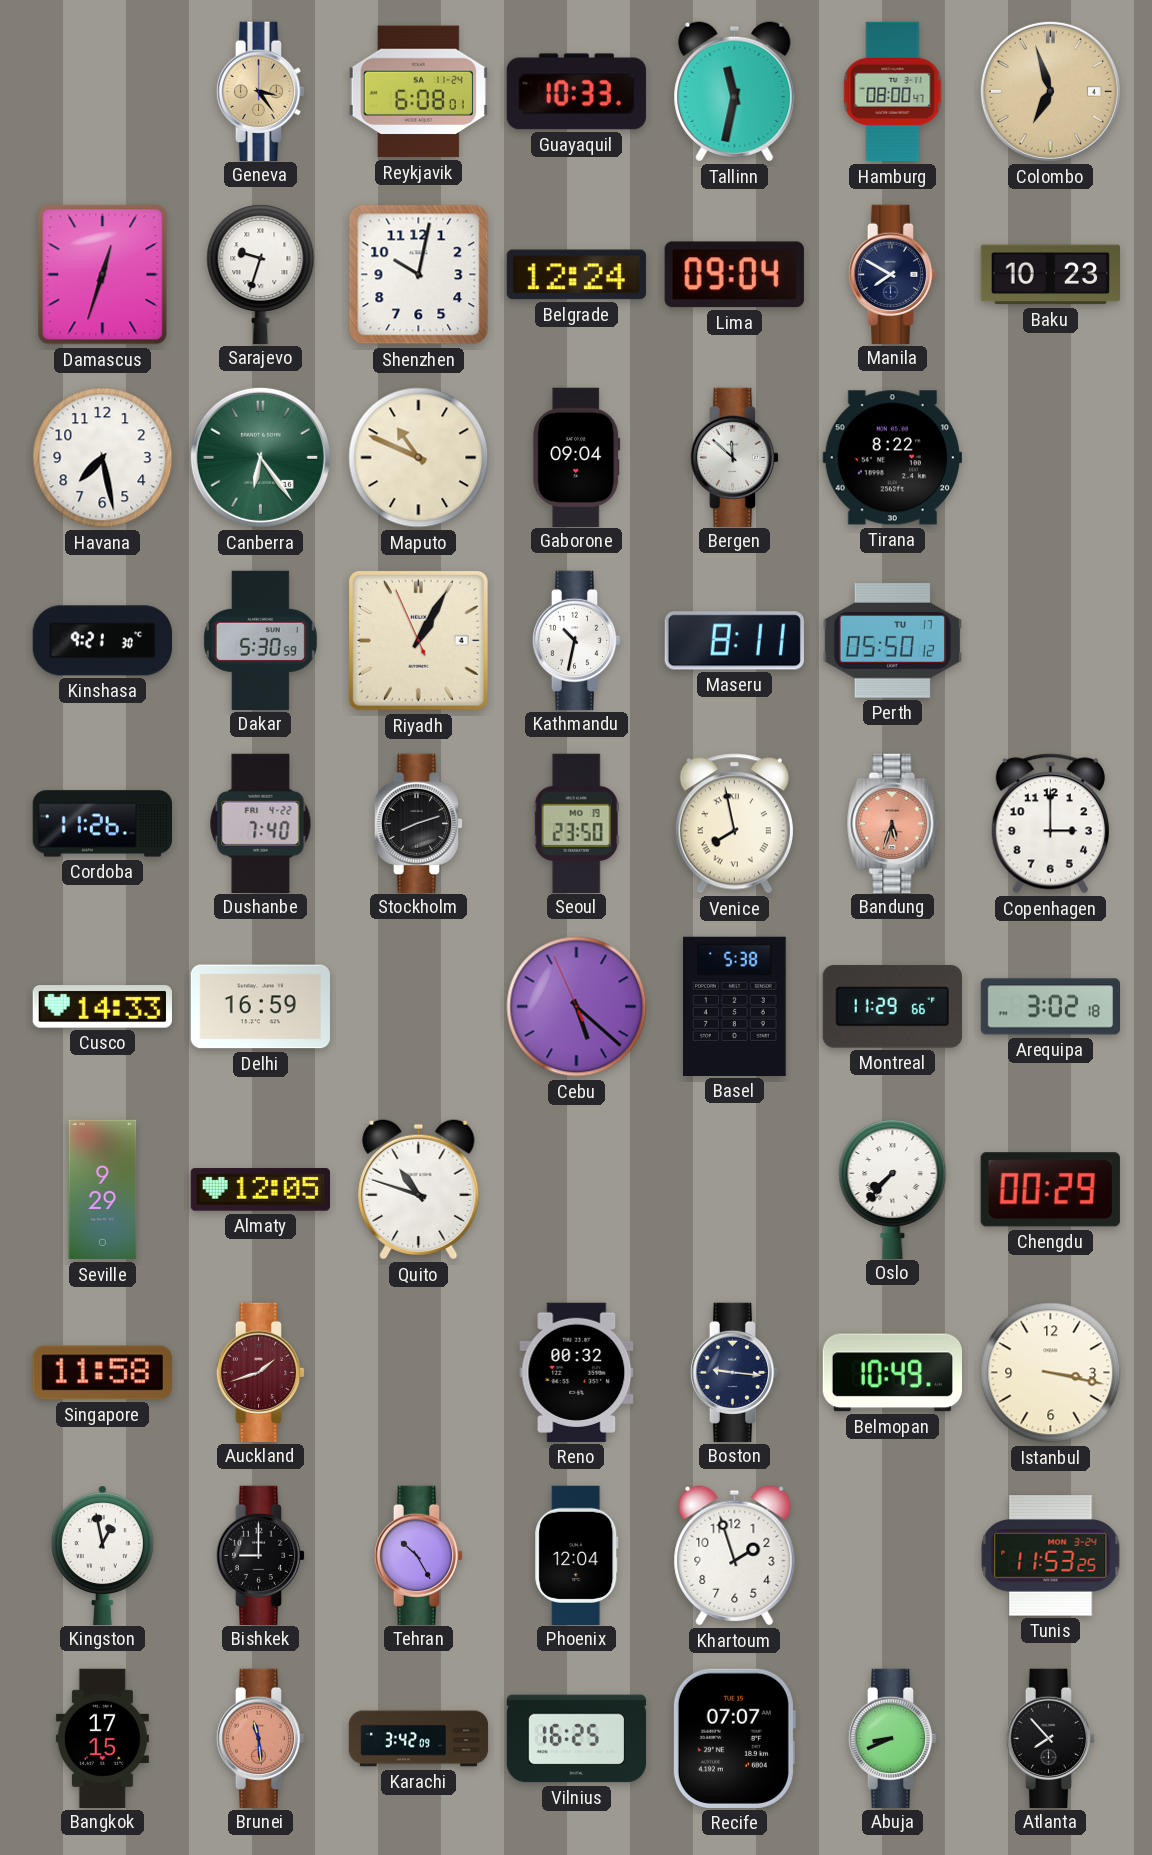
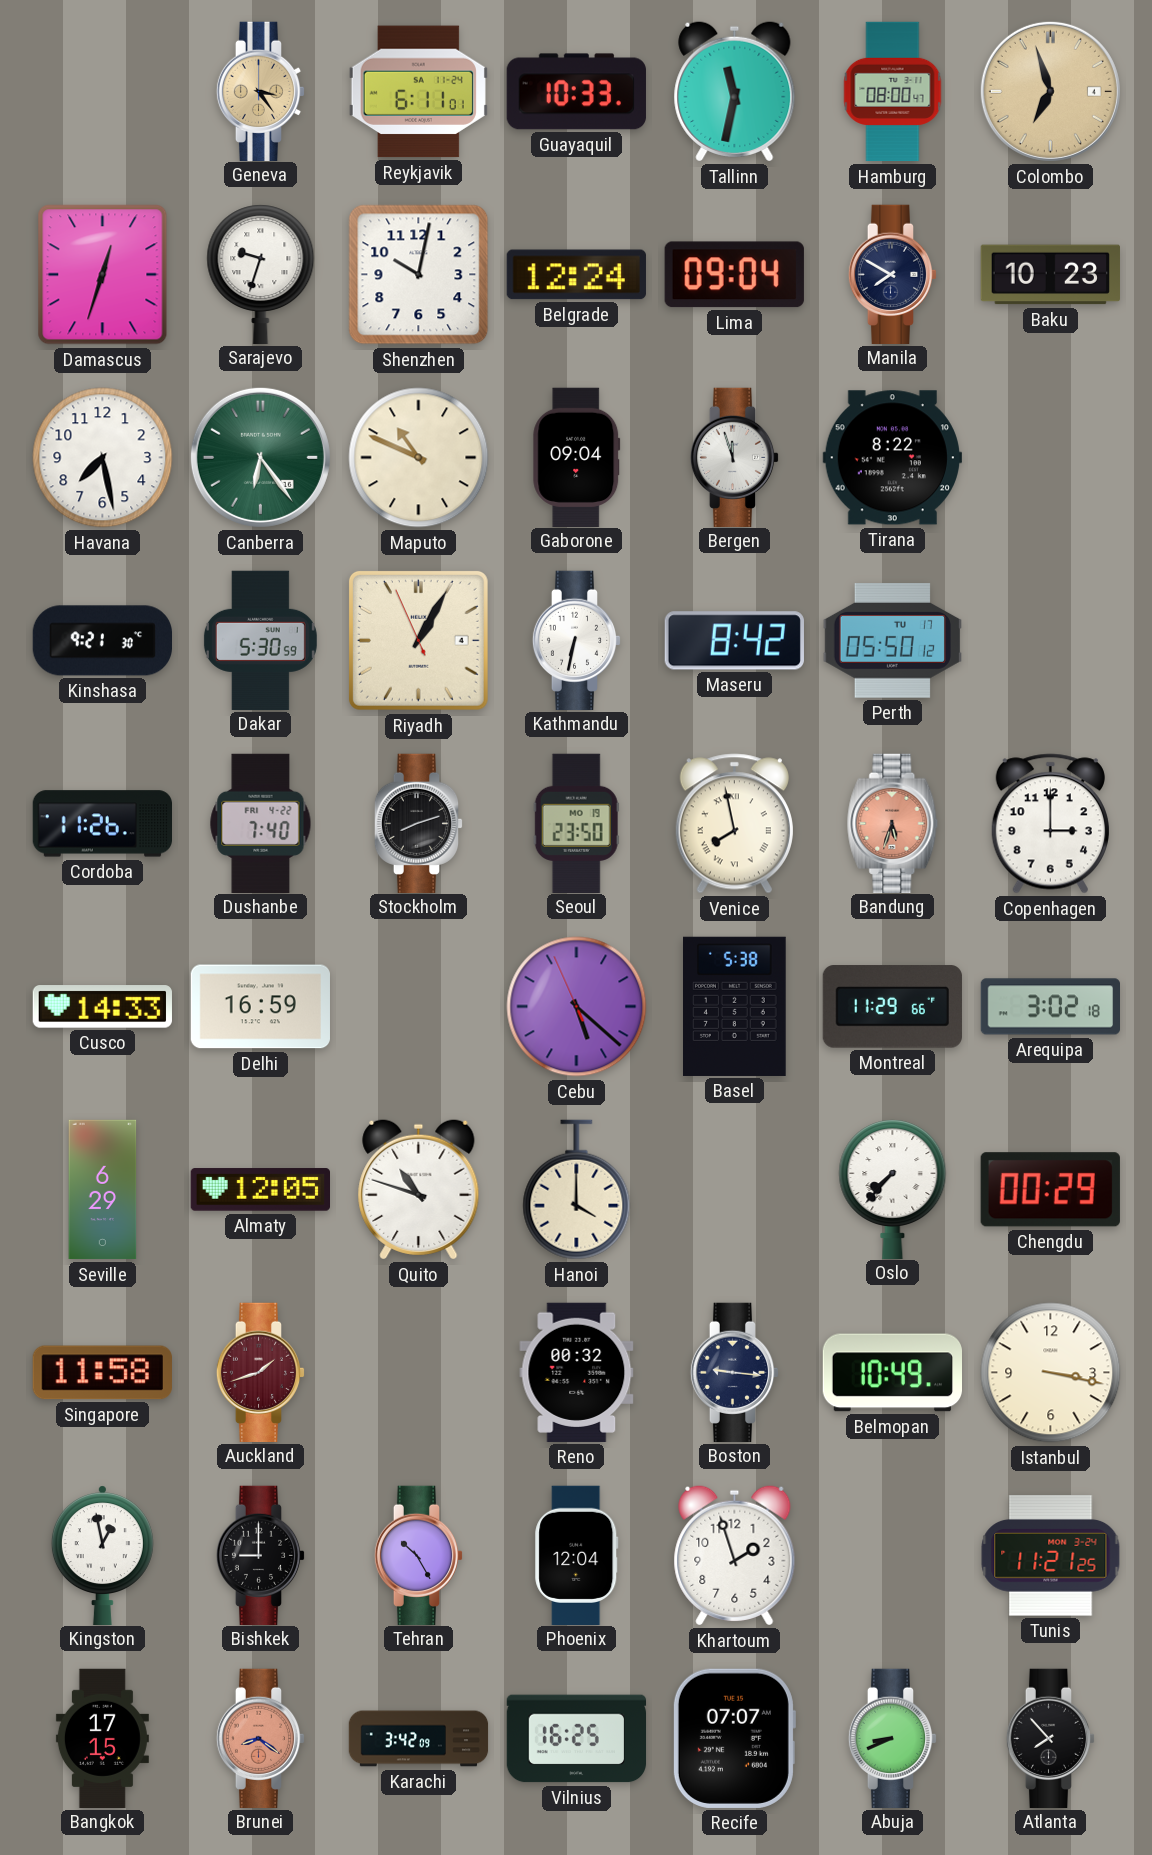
Reykjavik: 6:08 -> 6:11 (418, 92)
Bergen: 11:52 -> 11:57 (735, 457)
Kathmandu: 10:32 -> 6:32 (577, 640)
Maseru: 8:11 -> 8:42 (734, 641)
Seville: 9:29 -> 6:29 (103, 1190)
Hanoi: none -> 4:00 (577, 1190)
Tunis: 11:53 -> 11:21 (1051, 1556)
Brunei: 11:29 -> 8:21 (261, 1738)
